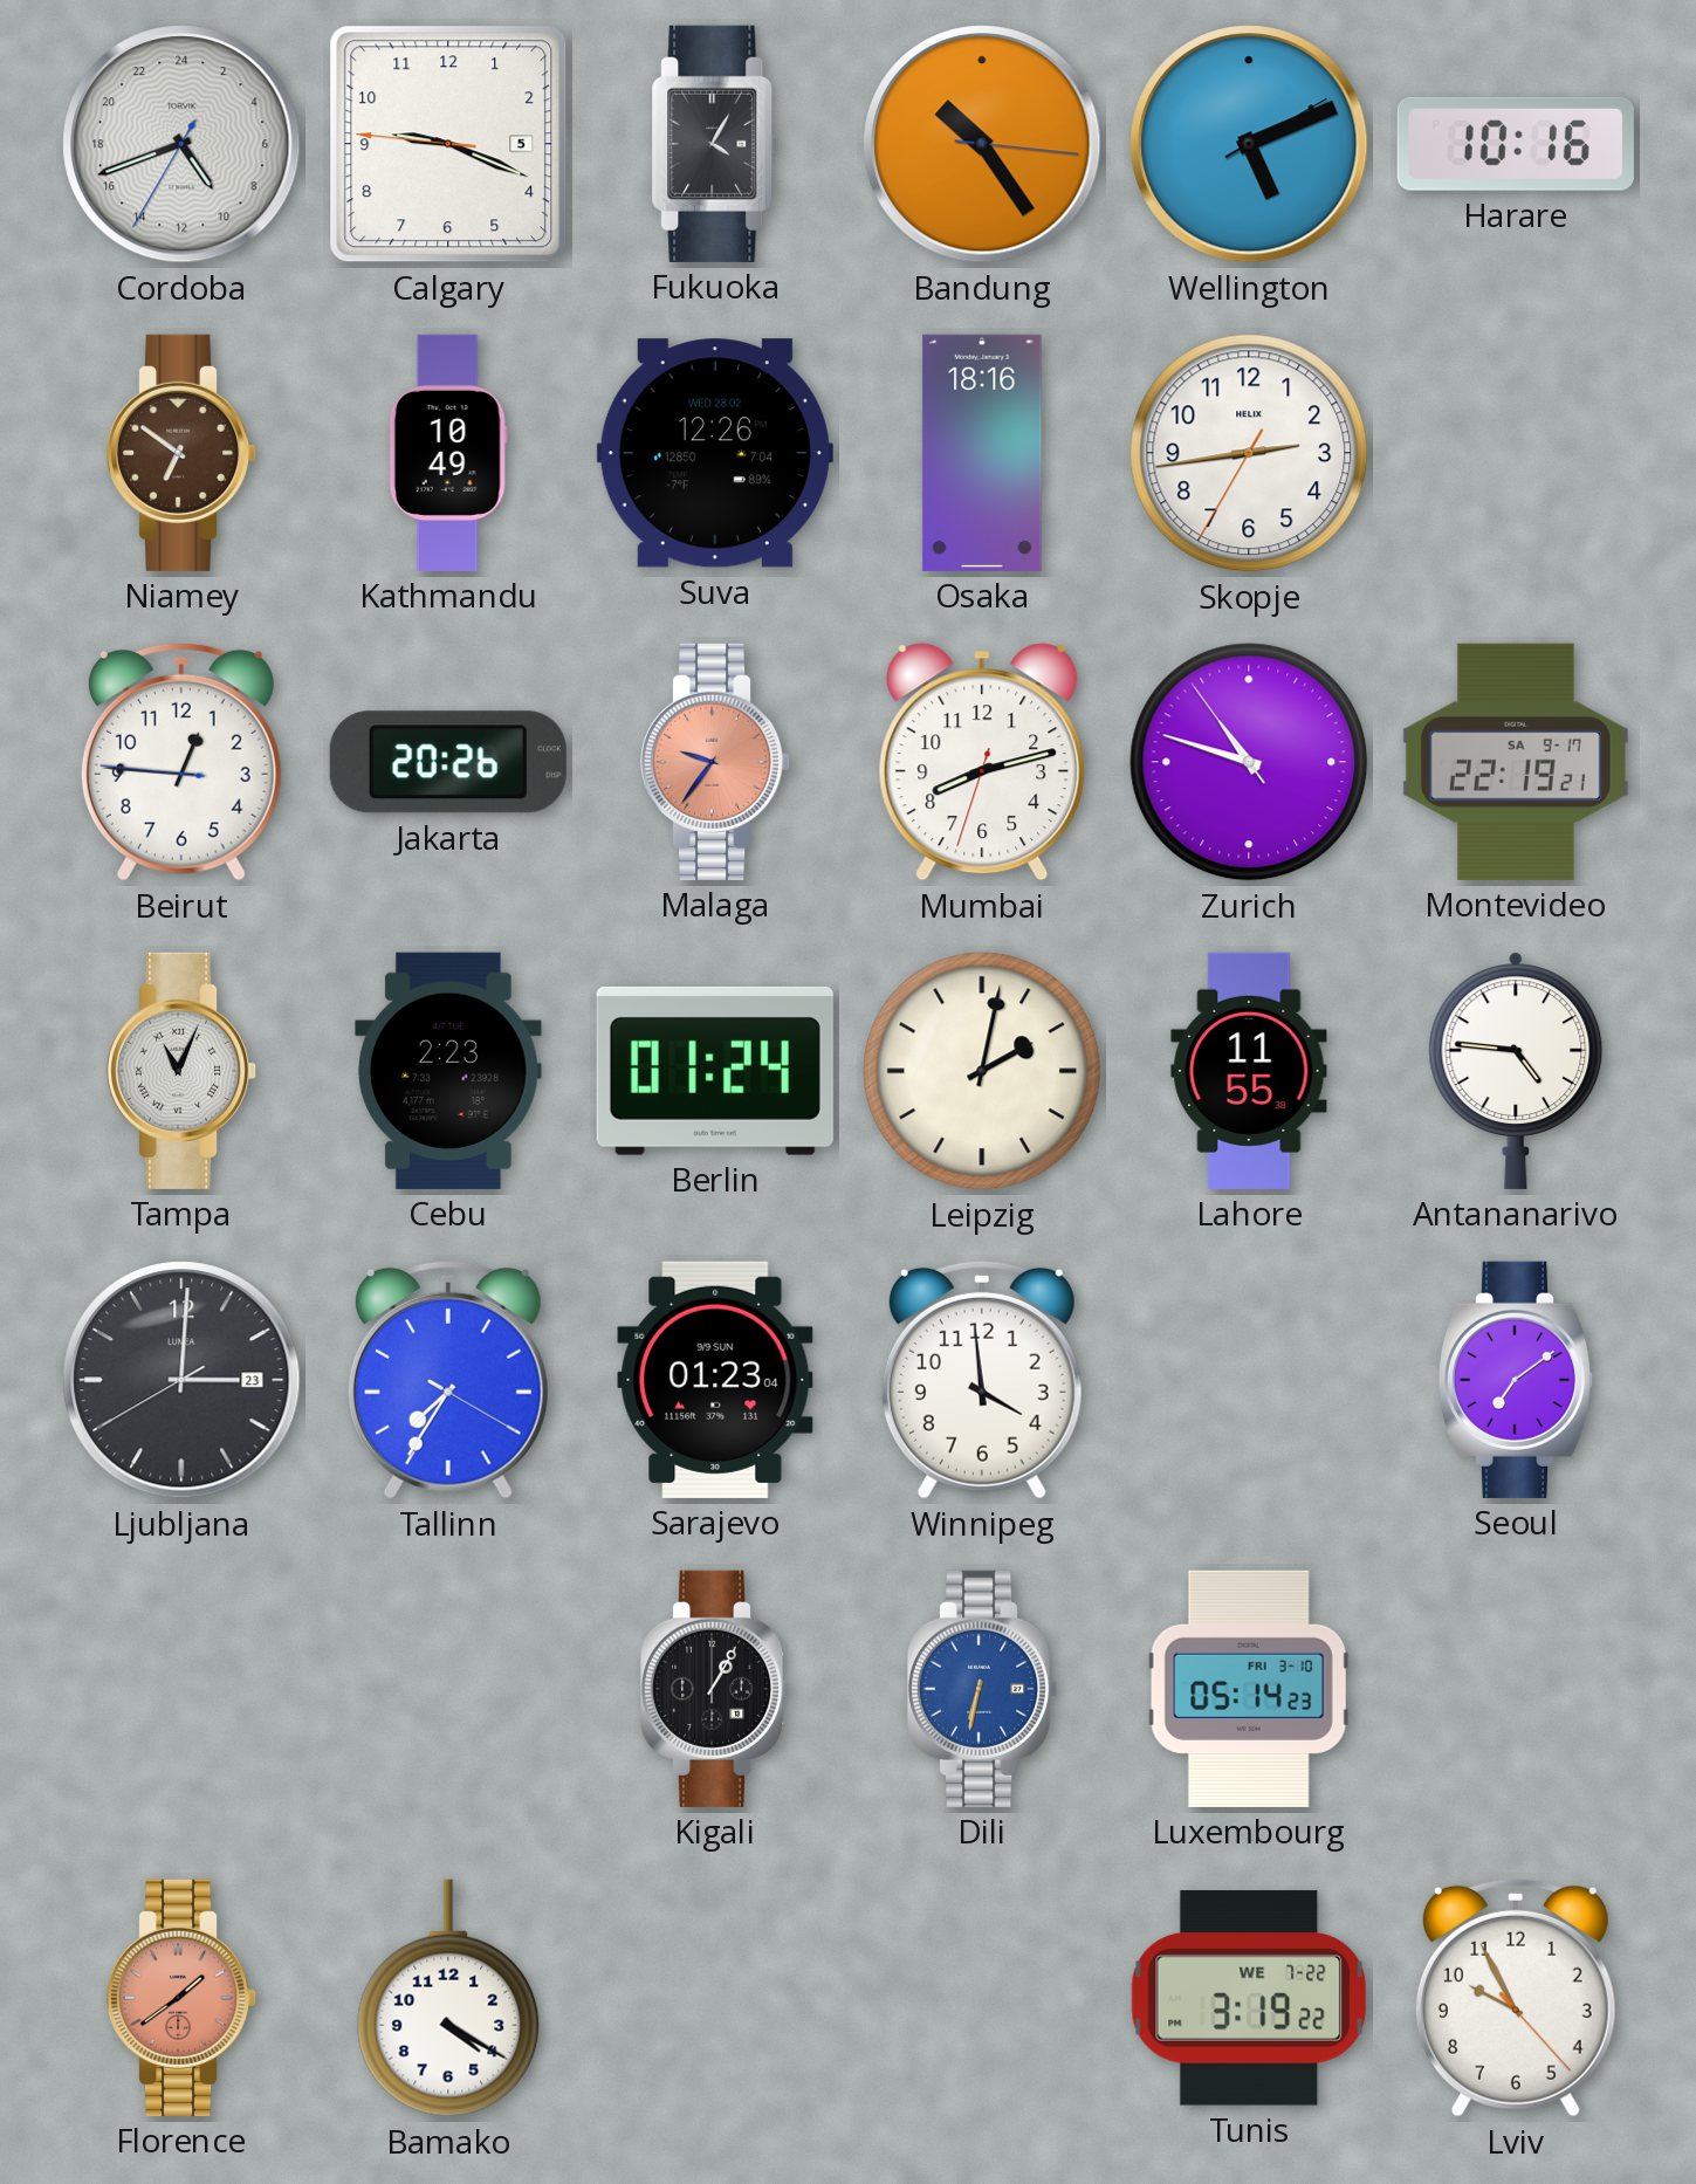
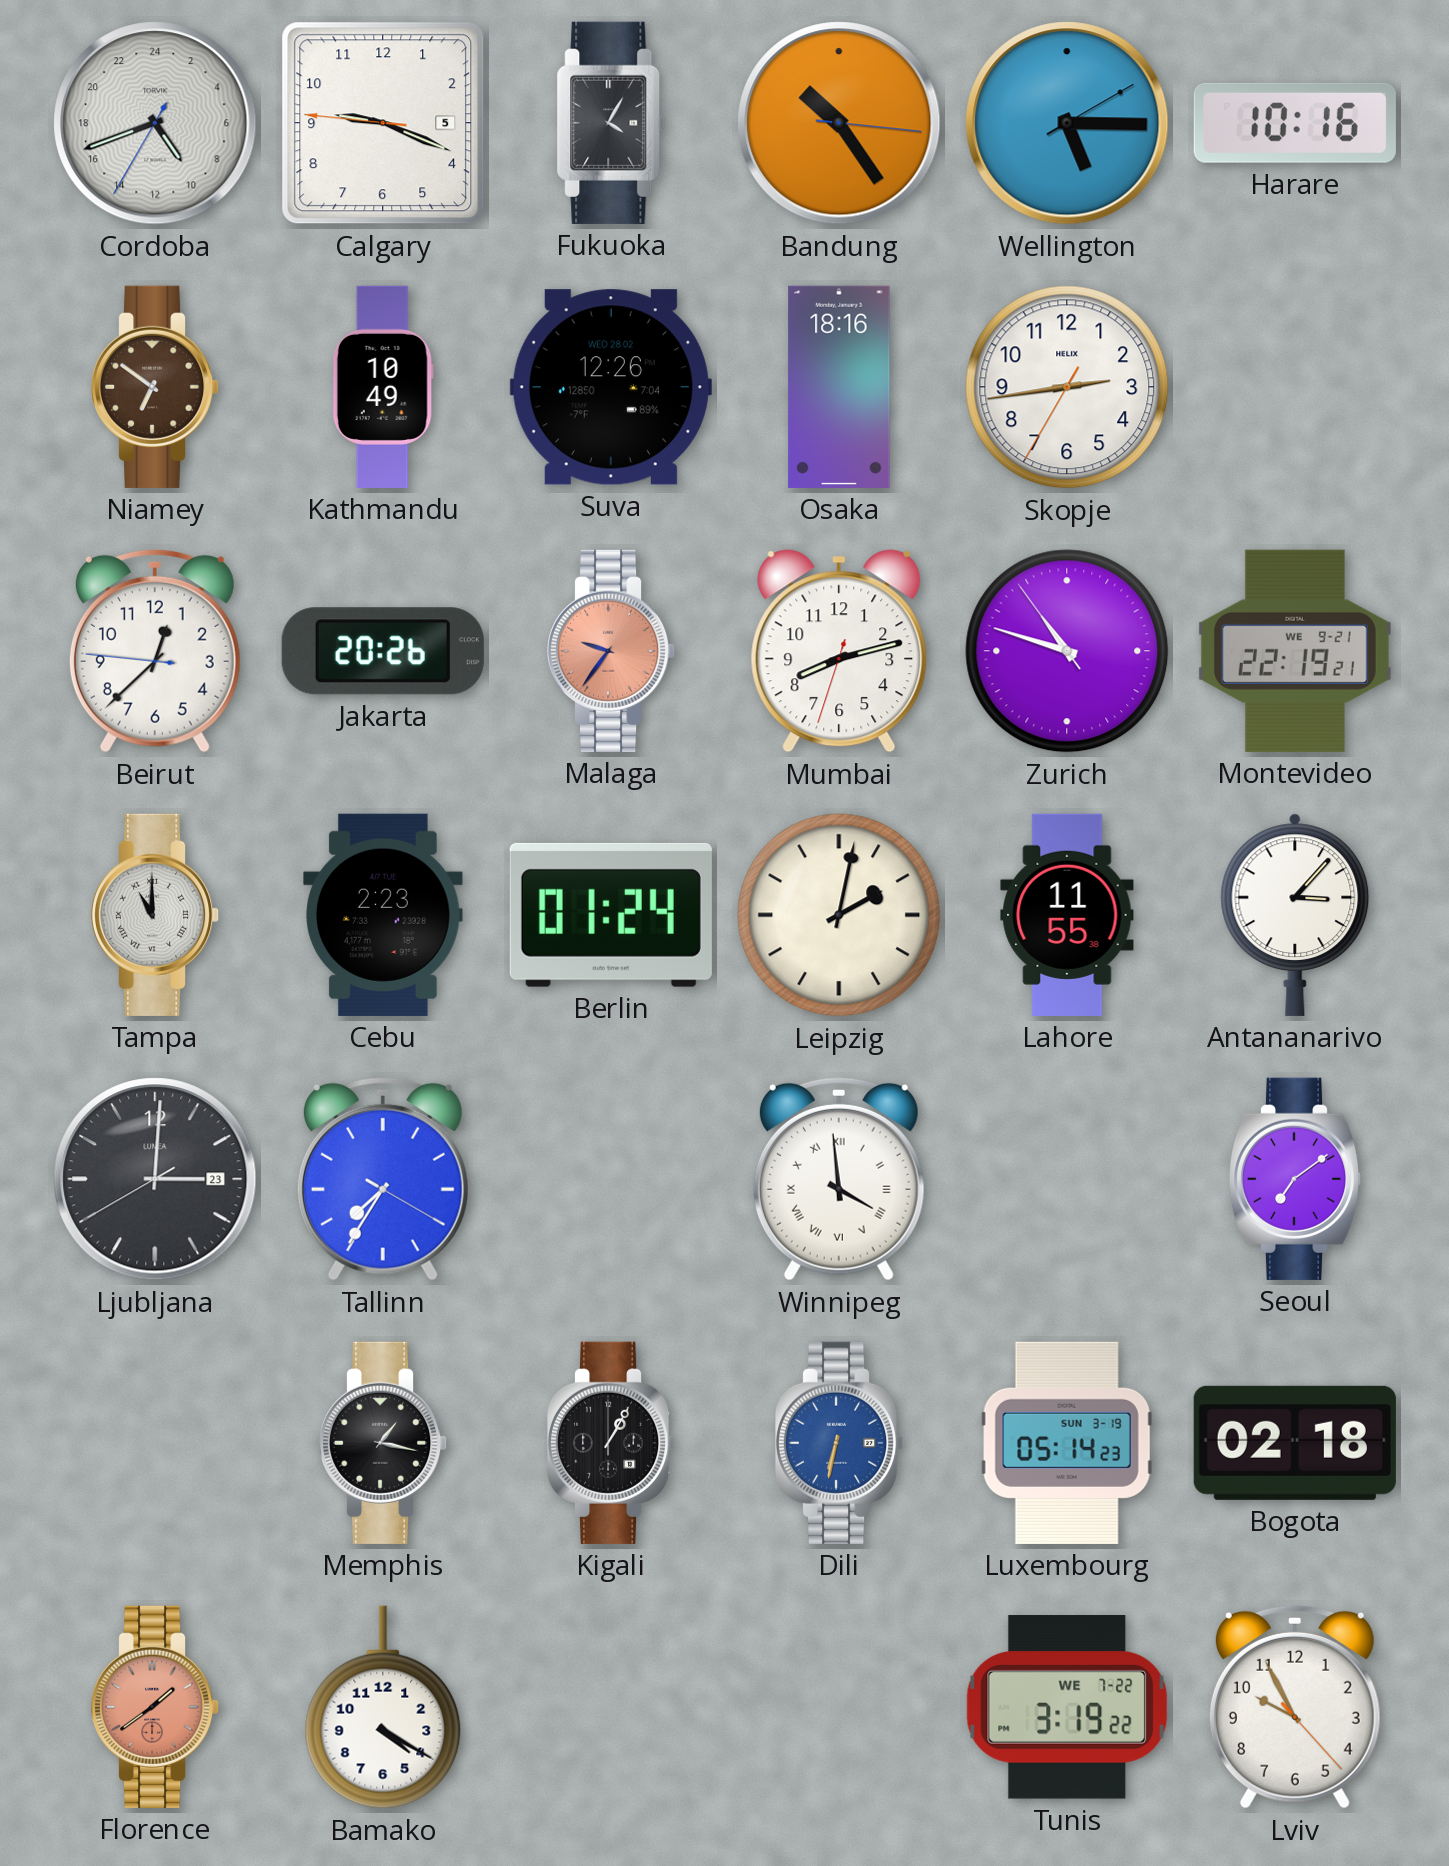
Wellington: 5:11 -> 5:15 (1067, 123)
Beirut: 12:45 -> 12:37 (155, 651)
Montevideo date: SA 9-17 -> WE 9-21 (1295, 651)
Tampa: 11:04 -> 11:00 (155, 915)
Antananarivo: 4:46 -> 3:07 (1295, 915)
Sarajevo: 01:23 -> none (715, 1380)
Winnipeg numerals: Arabic -> Roman (839, 1179)
Memphis: none -> 1:17 (383, 1443)
Luxembourg date: FRI 3-10 -> SUN 3-19 (1067, 1443)
Bogota: none -> 02:18 (1295, 1443)
